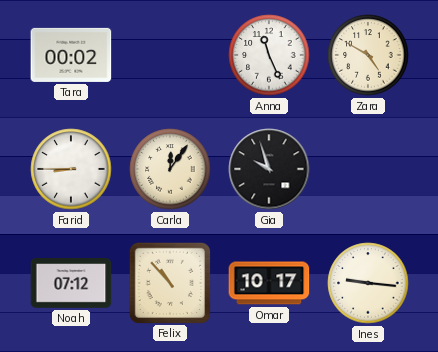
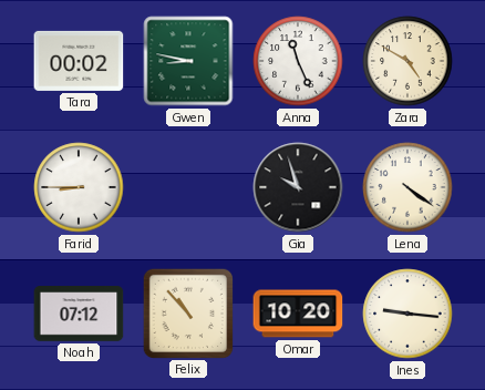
Gwen: none -> 8:47 (188, 61)
Carla: 12:06 -> none (170, 169)
Lena: none -> 4:21 (407, 187)
Omar: 10:17 -> 10:20 (298, 314)
